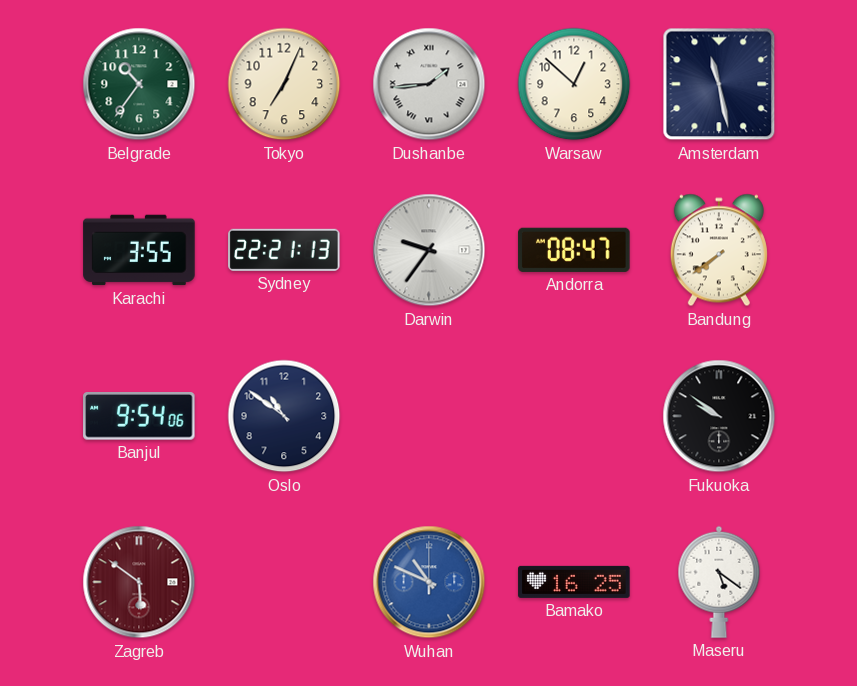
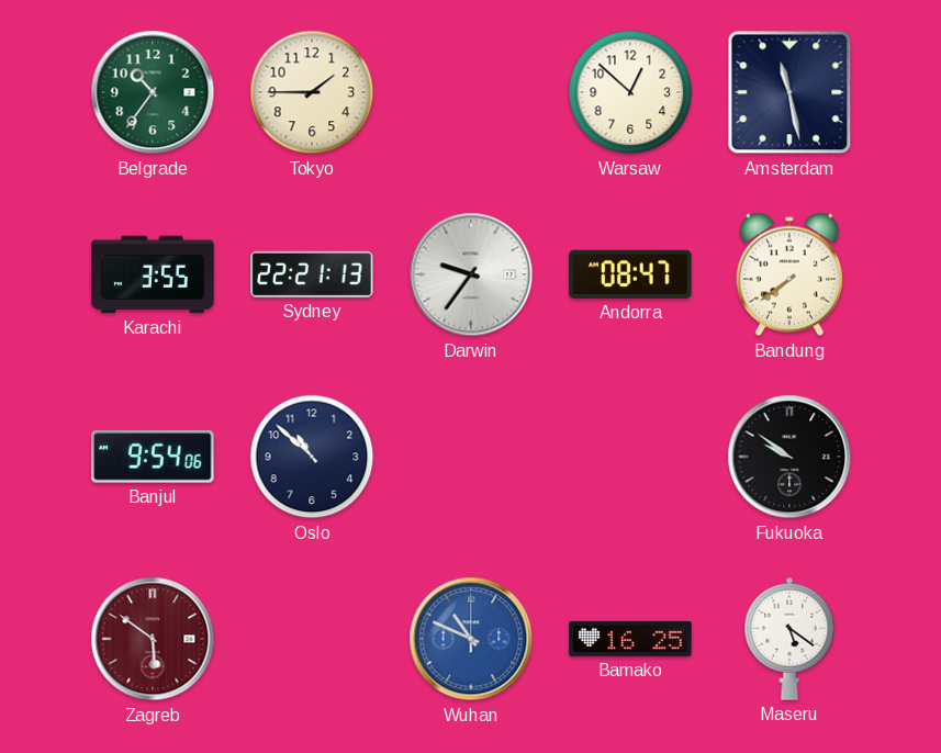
Tokyo: 7:04 -> 1:45 (312, 92)
Dushanbe: 1:44 -> none (429, 84)
Oslo: 10:51 -> 10:52 (312, 457)
